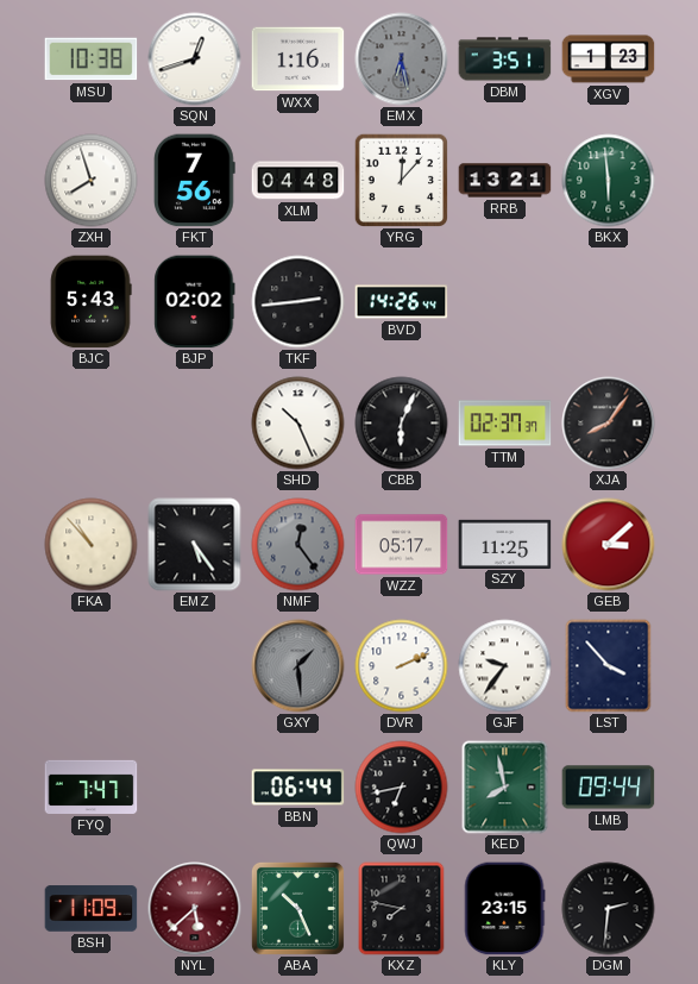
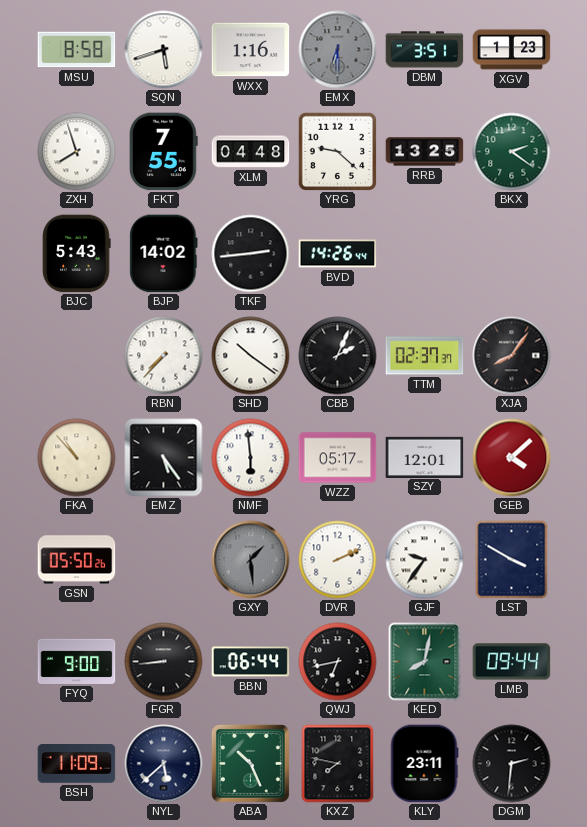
MSU: 10:38 -> 8:58 (77, 50)
SQN: 12:42 -> 5:42 (164, 50)
EMX: 6:28 -> 6:30 (338, 50)
FKT: 7:56 -> 7:55 (164, 152)
YRG: 12:07 -> 9:22 (337, 151)
RRB: 13:21 -> 13:25 (425, 152)
BKX: 5:59 -> 2:21 (512, 152)
BJP: 02:02 -> 14:02 (164, 254)
RBN: none -> 7:37 (164, 356)
SHD: 10:26 -> 10:21 (251, 356)
CBB: 6:04 -> 2:04 (338, 356)
NMF: 12:24 -> 5:59 (251, 458)
NMF dial: grey -> white (251, 458)
SZY: 11:25 -> 12:01 (425, 457)
GEB: 3:08 -> 4:08 (512, 458)
GSN: none -> 05:50 (77, 560)
LST: 3:53 -> 3:50 (512, 560)
FYQ: 7:47 -> 9:00 (77, 661)
FGR: none -> 8:44 (164, 662)
KED: 7:58 -> 8:02 (425, 662)
NYL dial: burgundy -> navy (164, 764)
KLY: 23:15 -> 23:11 (424, 764)
